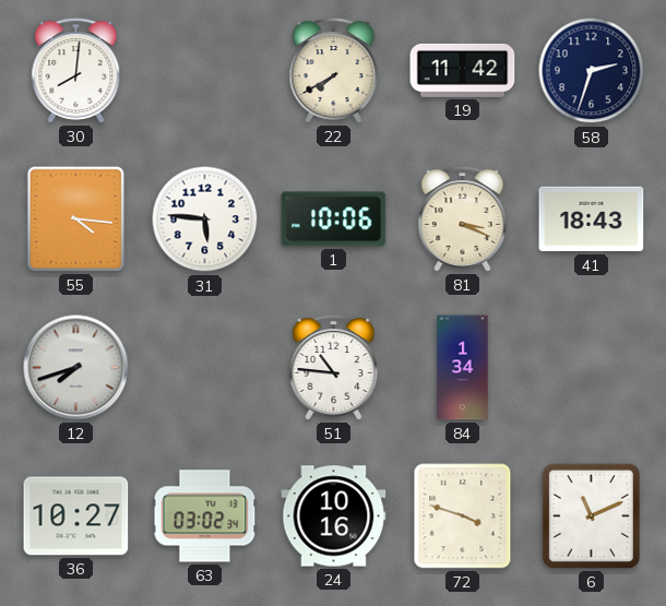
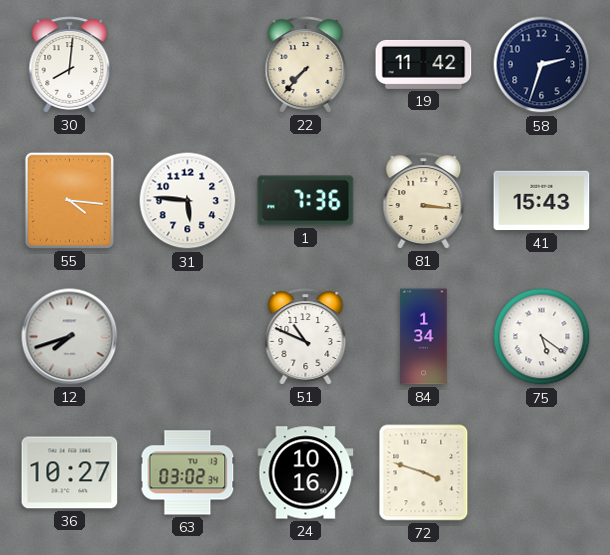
22: 7:40 -> 7:37 (306, 65)
1: 10:06 -> 7:36 (306, 201)
81: 3:19 -> 3:16 (424, 201)
41: 18:43 -> 15:43 (542, 201)
51: 10:46 -> 10:49 (306, 337)
75: none -> 5:21 (542, 337)
6: 11:11 -> none (591, 515)
